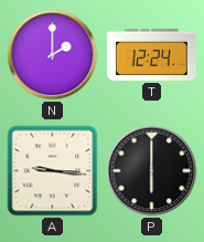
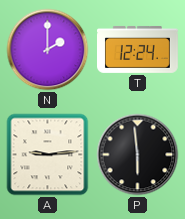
A: 9:16 -> 9:14 (48, 155)
P: 6:00 -> 5:59 (138, 155)
